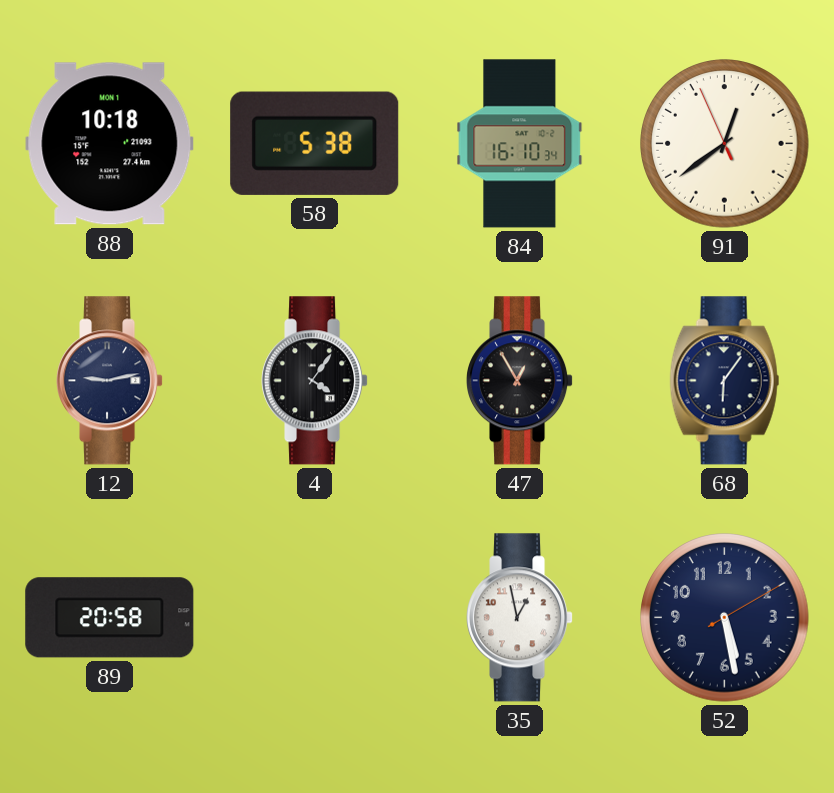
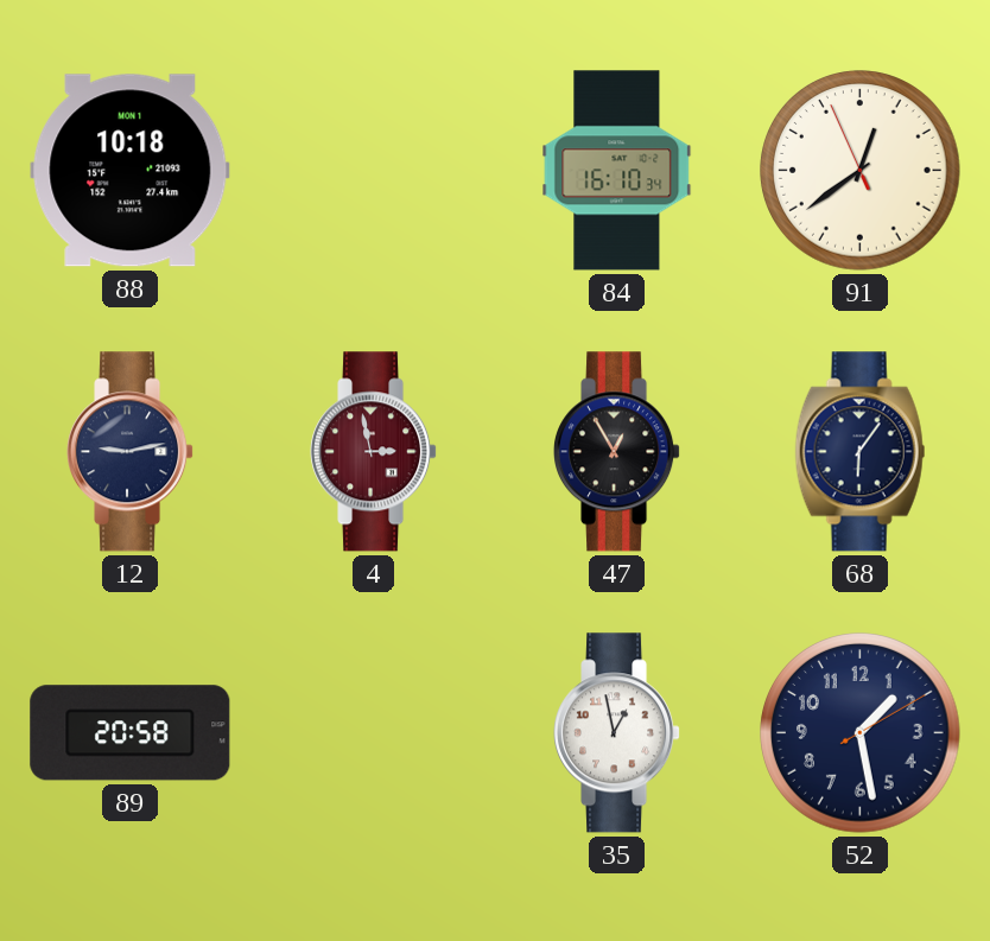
58: 5:38 -> none (315, 143)
4: 4:06 -> 2:58 (375, 452)
4 dial: black -> burgundy (375, 452)
52: 5:28 -> 1:28 (861, 733)
